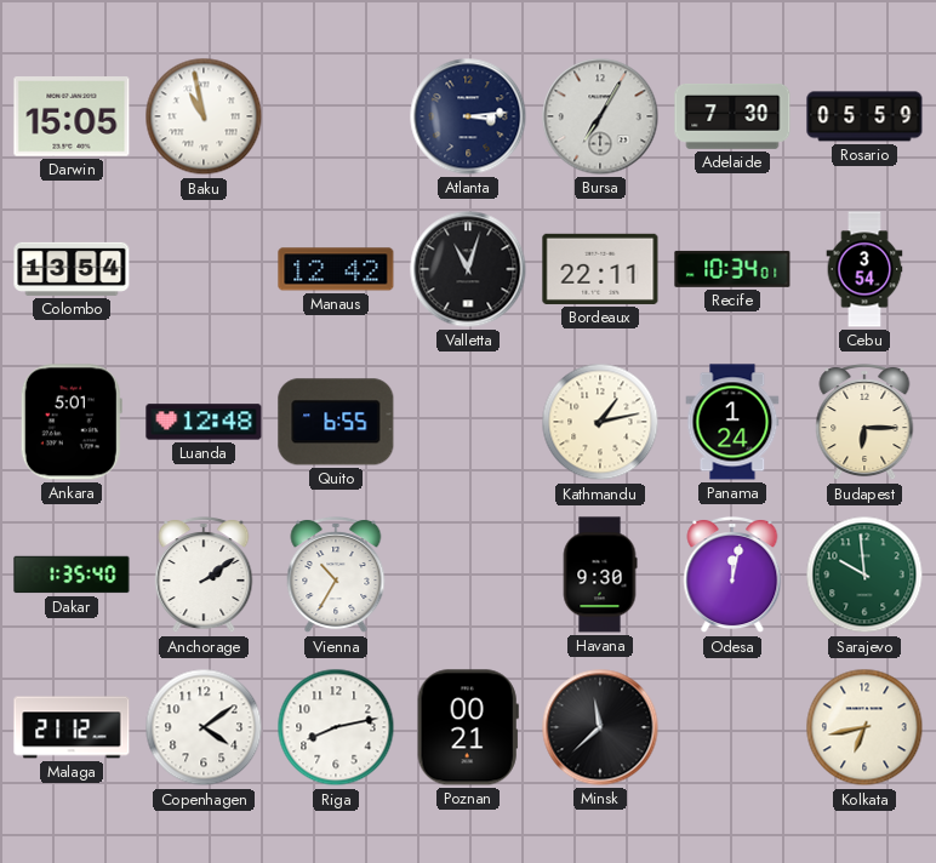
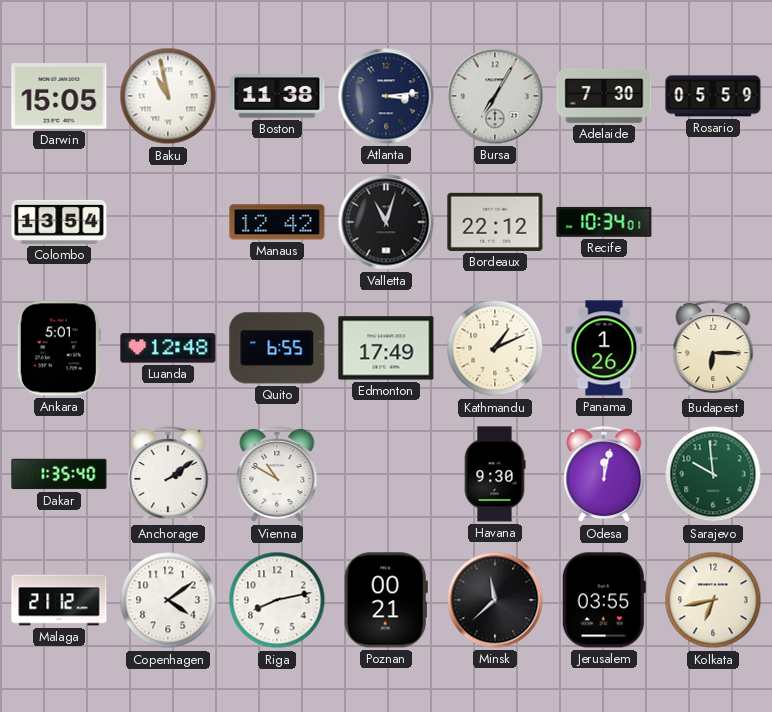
Boston: none -> 11:38 (277, 96)
Bordeaux: 22:11 -> 22:12 (495, 222)
Cebu: 3:54 -> none (864, 269)
Edmonton: none -> 17:49 (386, 348)
Kathmandu: 1:13 -> 1:11 (495, 348)
Panama: 1:24 -> 1:26 (604, 348)
Vienna: 10:35 -> 10:50 (277, 474)
Jerusalem: none -> 03:55 (604, 600)
